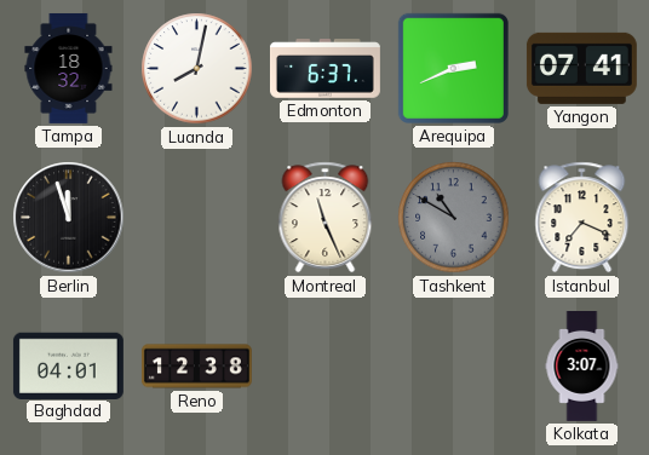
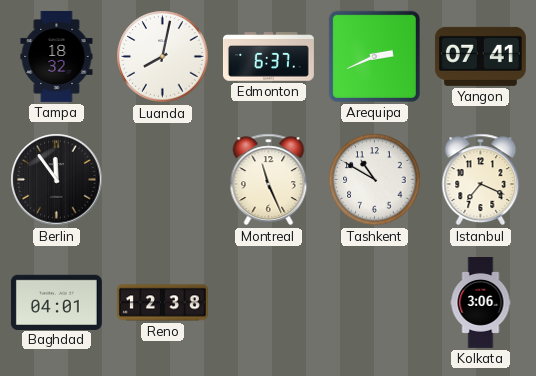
Berlin: 11:57 -> 11:54 (57, 180)
Tashkent dial: grey -> white (375, 180)
Kolkata: 3:07 -> 3:06 (481, 303)
